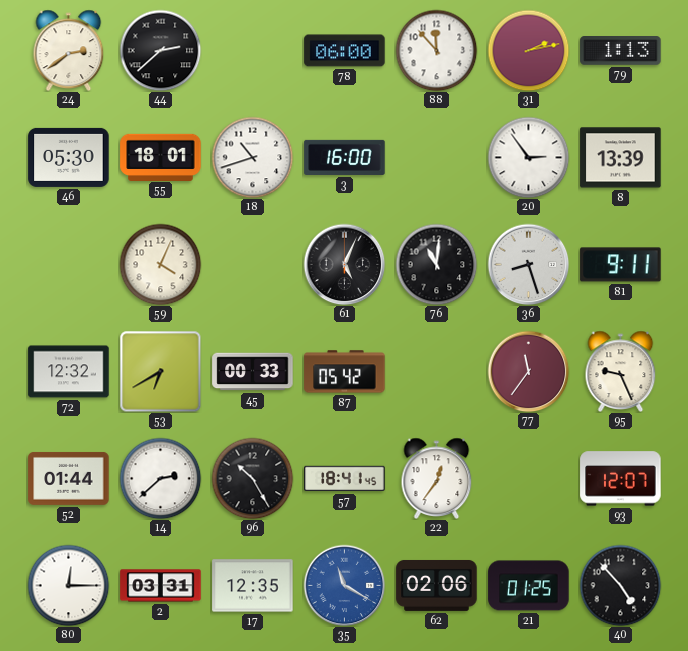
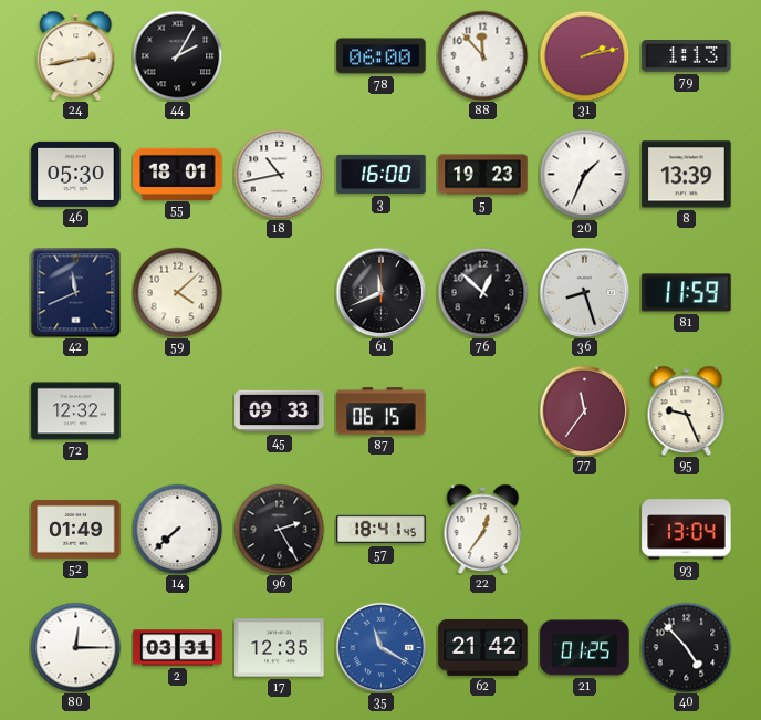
24: 2:39 -> 2:43 (76, 55)
44: 2:38 -> 2:05 (177, 55)
18: 10:42 -> 10:43 (279, 174)
5: none -> 19:23 (483, 175)
20: 2:54 -> 1:34 (584, 174)
42: none -> 11:41 (75, 292)
59: 4:04 -> 4:08 (177, 292)
61: 5:04 -> 11:41 (380, 292)
76: 11:01 -> 12:52 (482, 292)
81: 9:11 -> 11:59 (687, 293)
53: 6:40 -> none (160, 371)
45: 00:33 -> 09:33 (280, 411)
87: 05:42 -> 06:15 (382, 411)
52: 01:44 -> 01:49 (76, 529)
14: 2:38 -> 7:38 (177, 529)
96: 10:25 -> 2:25 (279, 529)
93: 12:07 -> 13:04 (687, 530)
62: 02:06 -> 21:42 (483, 647)
